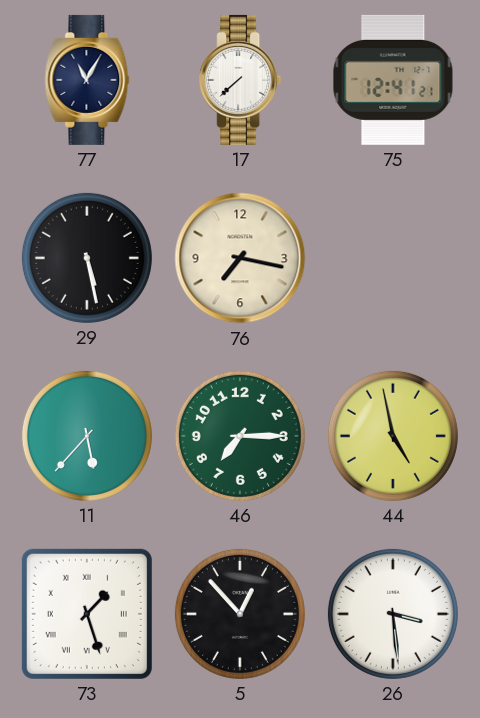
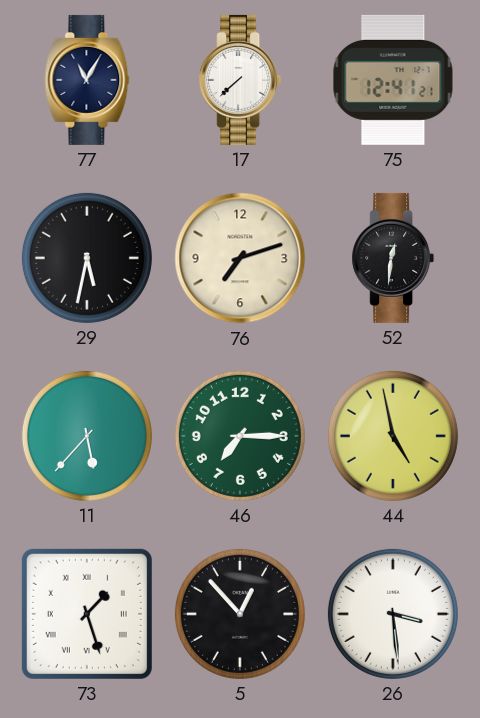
29: 5:28 -> 5:32 (87, 258)
76: 7:17 -> 7:12 (240, 258)
52: none -> 12:31 (393, 258)
